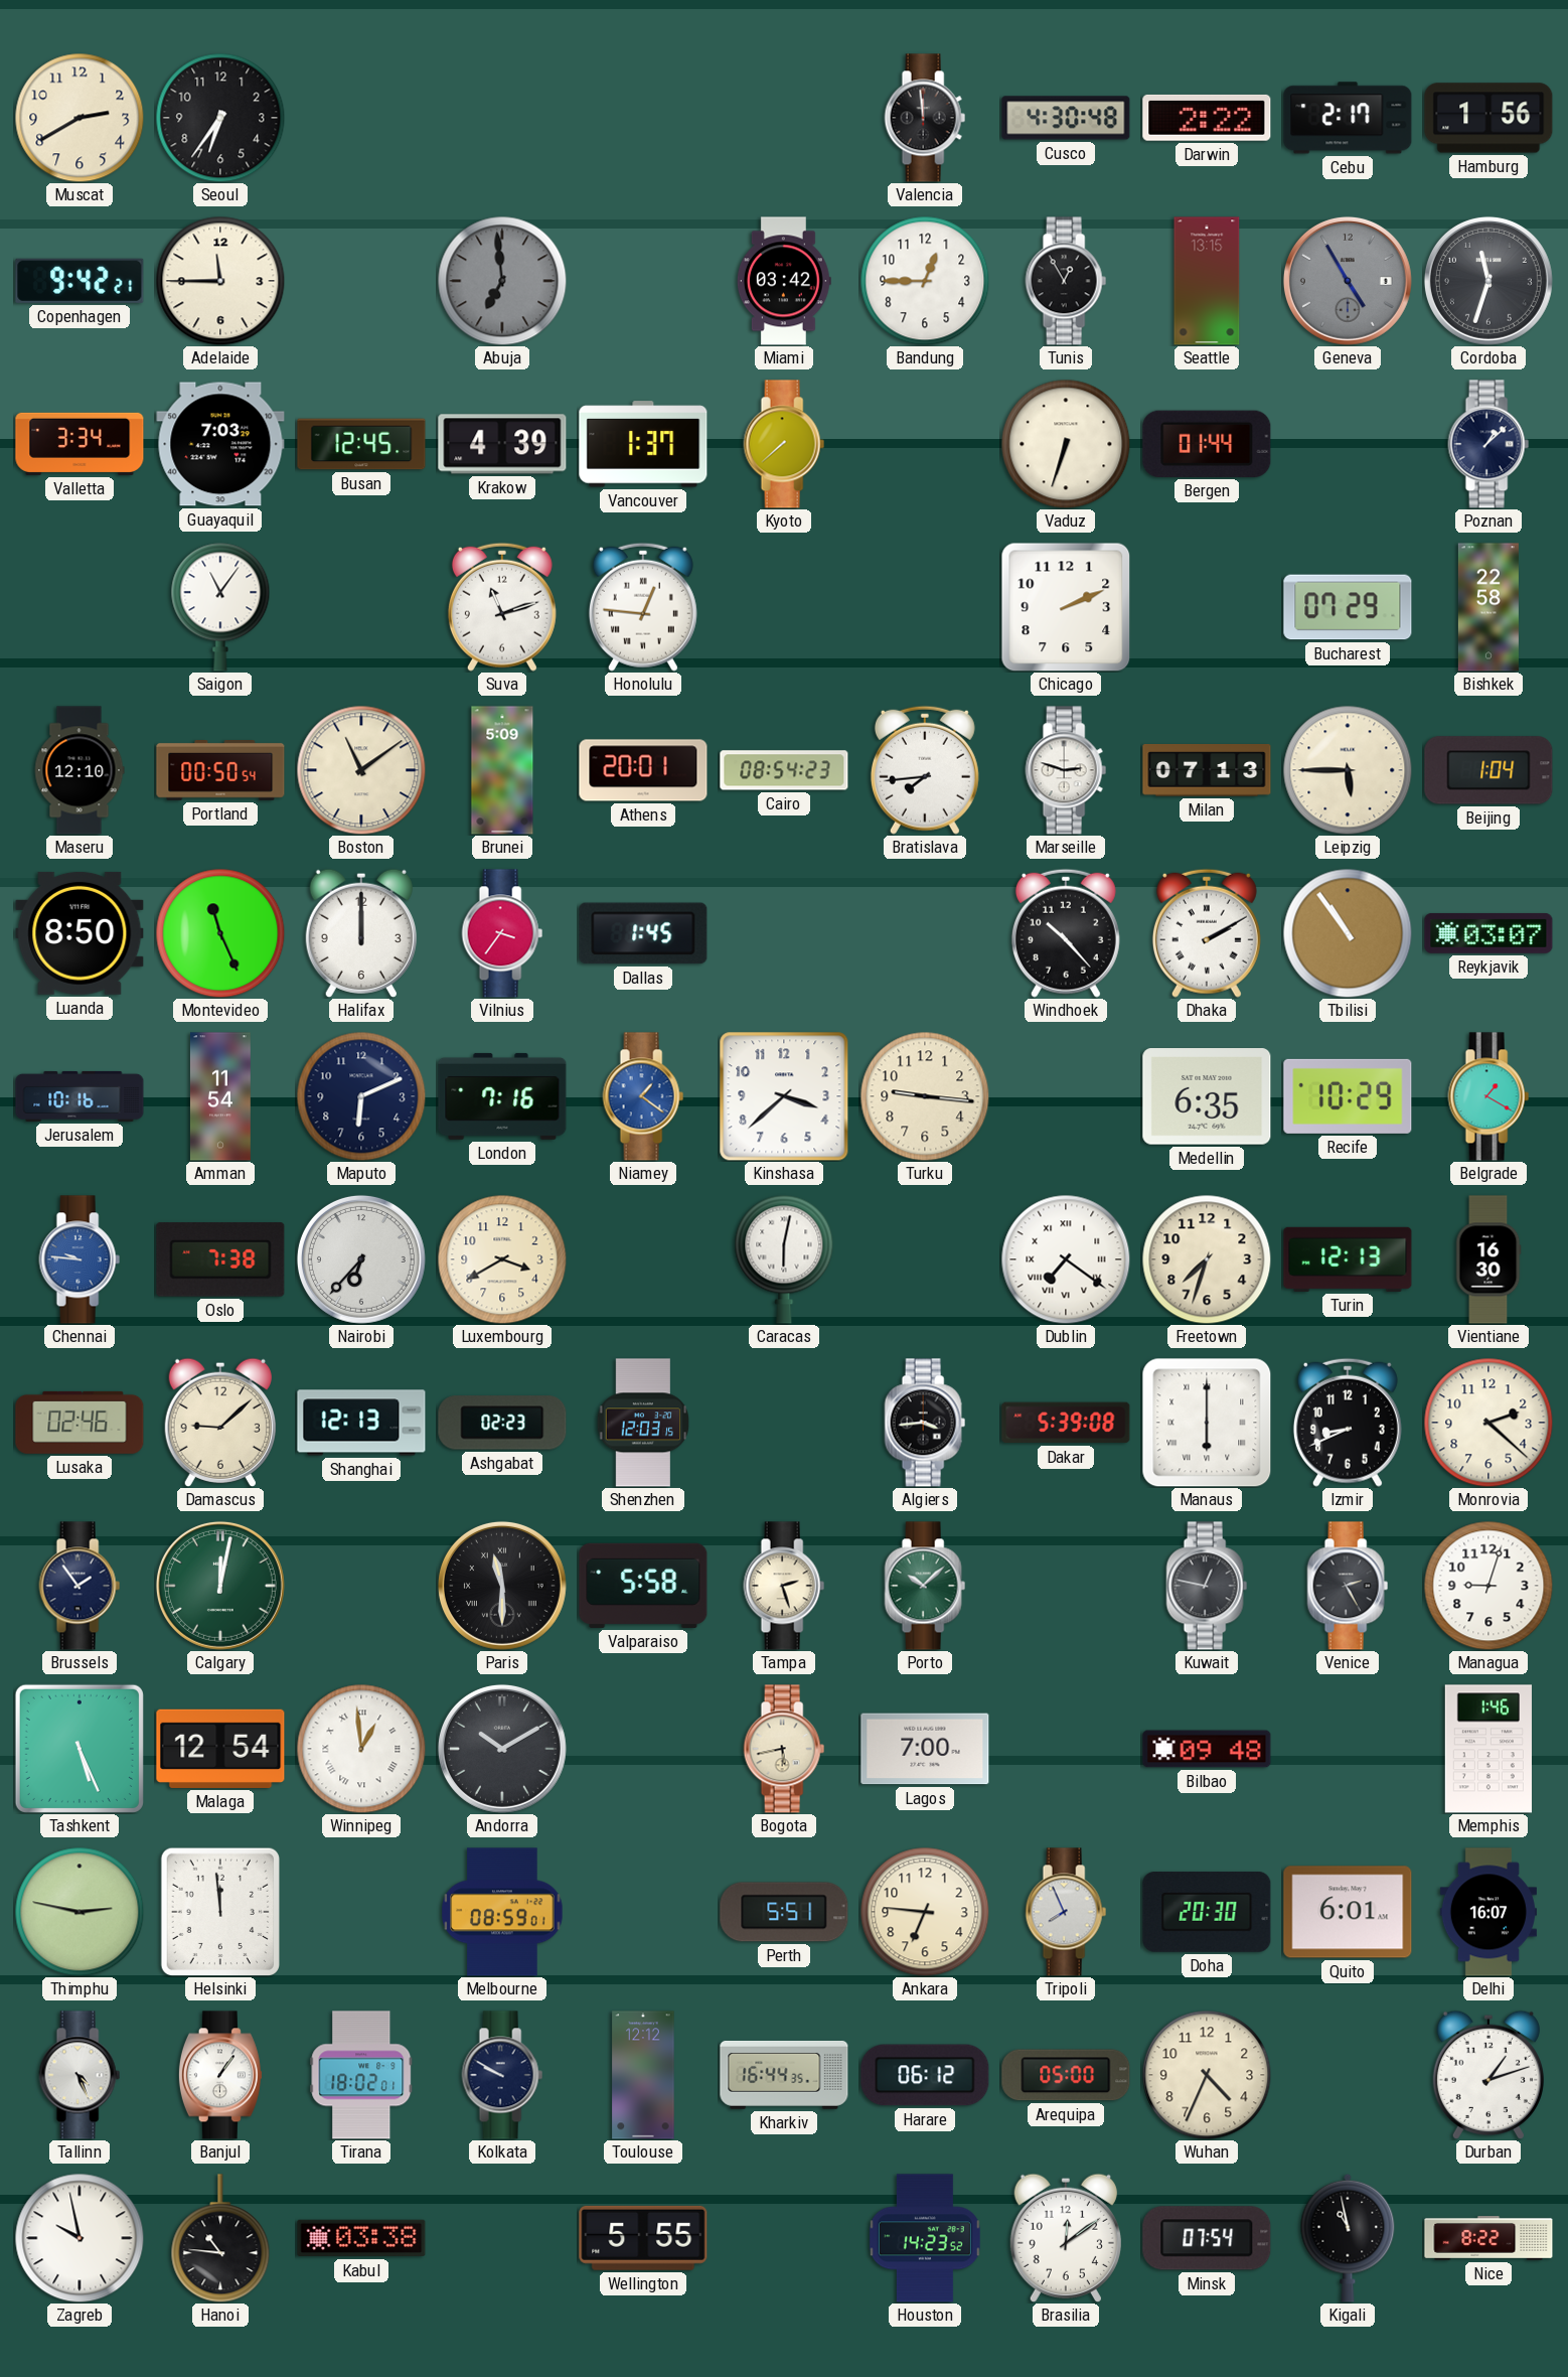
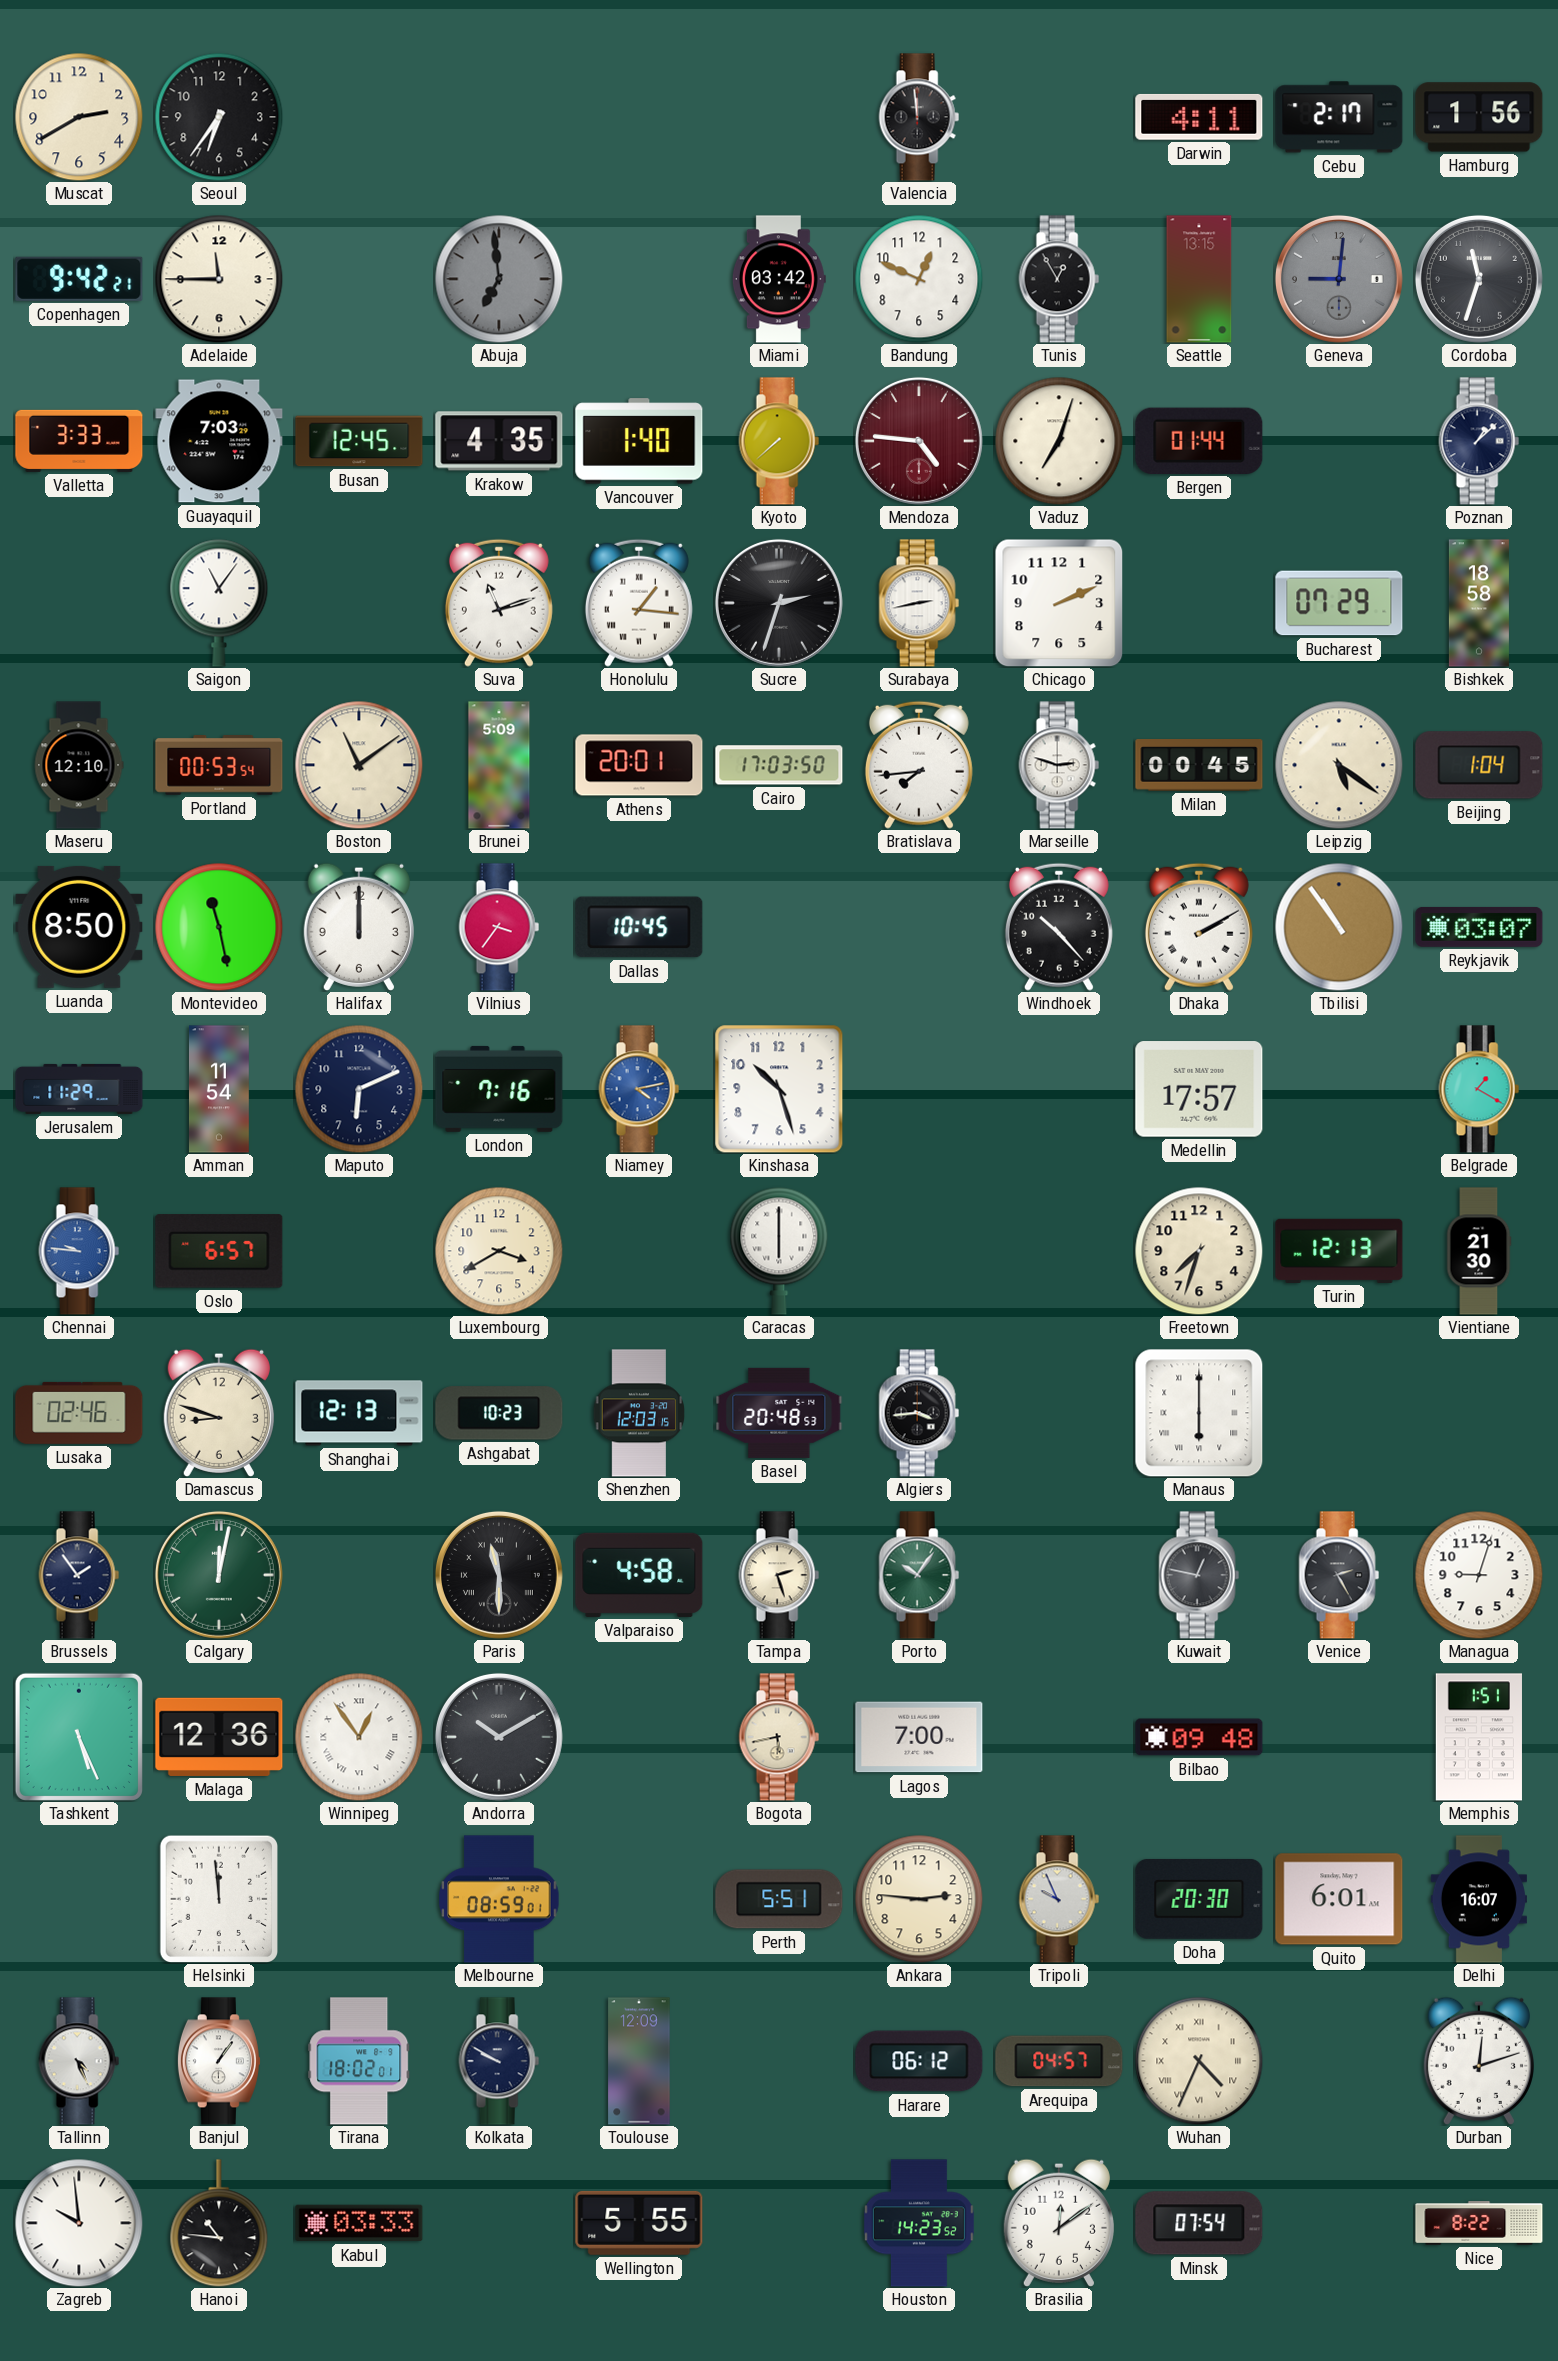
Cusco: 4:30 -> none (1066, 118)
Darwin: 2:22 -> 4:11 (1199, 117)
Bandung: 12:45 -> 12:49 (919, 279)
Geneva: 4:55 -> 9:01 (1339, 279)
Valletta: 3:34 -> 3:33 (79, 441)
Krakow: 4:39 -> 4:35 (499, 441)
Vancouver: 1:37 -> 1:40 (639, 441)
Mendoza: none -> 4:46 (919, 441)
Vaduz: 6:33 -> 7:03 (1059, 441)
Honolulu: 12:46 -> 1:16 (639, 603)
Sucre: none -> 2:33 (779, 603)
Surabaya: none -> 2:43 (919, 603)
Bishkek: 22:58 -> 18:58 (1479, 603)
Portland: 00:50 -> 00:53 (219, 766)
Cairo: 08:54 -> 17:03 (779, 765)
Milan: 07:13 -> 00:45 (1199, 766)
Leipzig: 5:45 -> 5:21 (1339, 765)
Montevideo: 11:26 -> 11:28 (219, 927)
Dallas: 1:45 -> 10:45 (639, 927)
Jerusalem: 10:16 -> 11:29 (79, 1089)
Niamey: 1:21 -> 4:13 (639, 1089)
Kinshasa: 3:38 -> 10:27 (779, 1089)
Turku: 9:16 -> none (925, 1096)
Medellin: 6:35 -> 17:57 (1199, 1089)
Recife: 10:29 -> none (1348, 1096)
Oslo: 7:38 -> 6:57 (219, 1251)
Nairobi: 6:37 -> none (361, 1259)
Caracas: 6:02 -> 6:00 (779, 1251)
Dublin: 7:21 -> none (1066, 1259)
Vientiane: 16:30 -> 21:30 (1479, 1251)
Damascus: 9:08 -> 8:48 (219, 1413)
Ashgabat: 02:23 -> 10:23 (499, 1413)
Basel: none -> 20:48 (779, 1413)
Dakar: 5:39 -> none (1066, 1423)
Izmir: 8:41 -> none (1348, 1423)
Monrovia: 2:22 -> none (1488, 1423)
Valparaiso: 5:58 -> 4:58 (639, 1575)
Porto: 10:08 -> 10:06 (919, 1575)
Malaga: 12:54 -> 12:36 (219, 1737)
Winnipeg: 12:59 -> 12:54 (359, 1737)
Memphis: 1:46 -> 1:51 (1479, 1737)
Thimphu: 2:47 -> none (80, 1912)
Ankara: 6:46 -> 2:46 (919, 1899)
Tripoli: 7:56 -> 9:56 (1059, 1899)
Toulouse: 12:12 -> 12:09 (639, 2061)
Kharkiv: 16:44 -> none (784, 2075)
Arequipa: 05:00 -> 04:57 (1059, 2061)
Wuhan numerals: Arabic -> Roman (1199, 2061)
Durban: 1:12 -> 12:12 (1479, 2061)
Zagreb: 9:58 -> 9:59 (79, 2223)
Kabul: 03:38 -> 03:33 (359, 2223)
Kigali: 10:58 -> none (1348, 2238)
